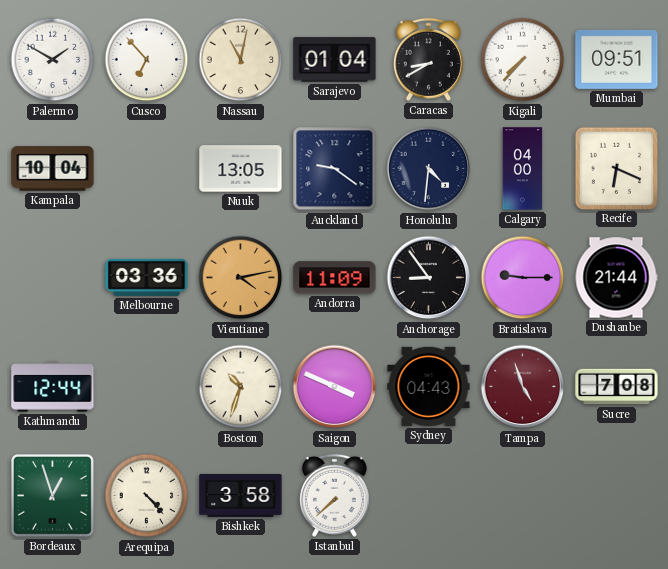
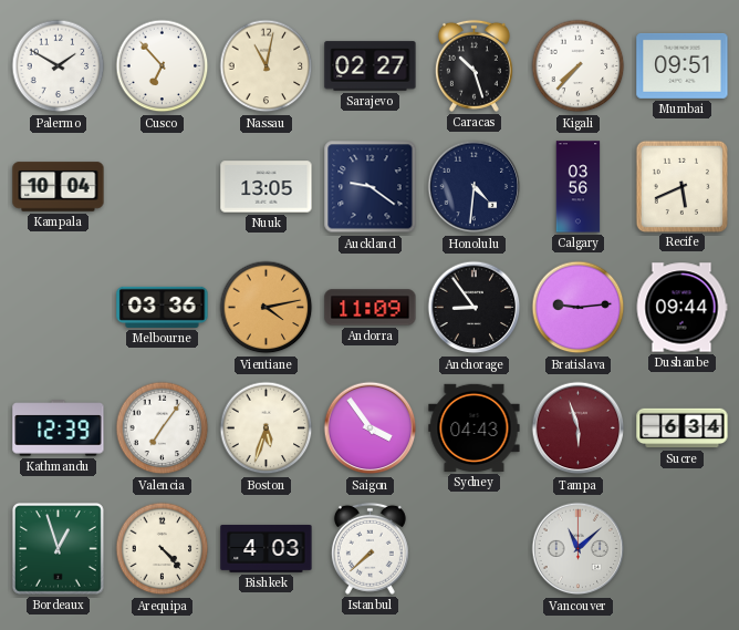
Sarajevo: 01:04 -> 02:27 (371, 66)
Caracas: 8:40 -> 10:27 (473, 65)
Calgary: 04:00 -> 03:56 (579, 187)
Recife: 6:19 -> 5:41 (681, 186)
Bratislava: 9:15 -> 9:14 (579, 308)
Dushanbe: 21:44 -> 09:44 (681, 308)
Kathmandu: 12:44 -> 12:39 (59, 428)
Valencia: none -> 7:06 (163, 428)
Boston: 10:33 -> 5:33 (267, 428)
Saigon: 3:49 -> 3:54 (371, 428)
Tampa: 4:57 -> 5:57 (579, 428)
Sucre: 7:08 -> 6:34 (683, 428)
Bishkek: 3:58 -> 4:03 (267, 548)
Vancouver: none -> 11:08 (579, 549)
